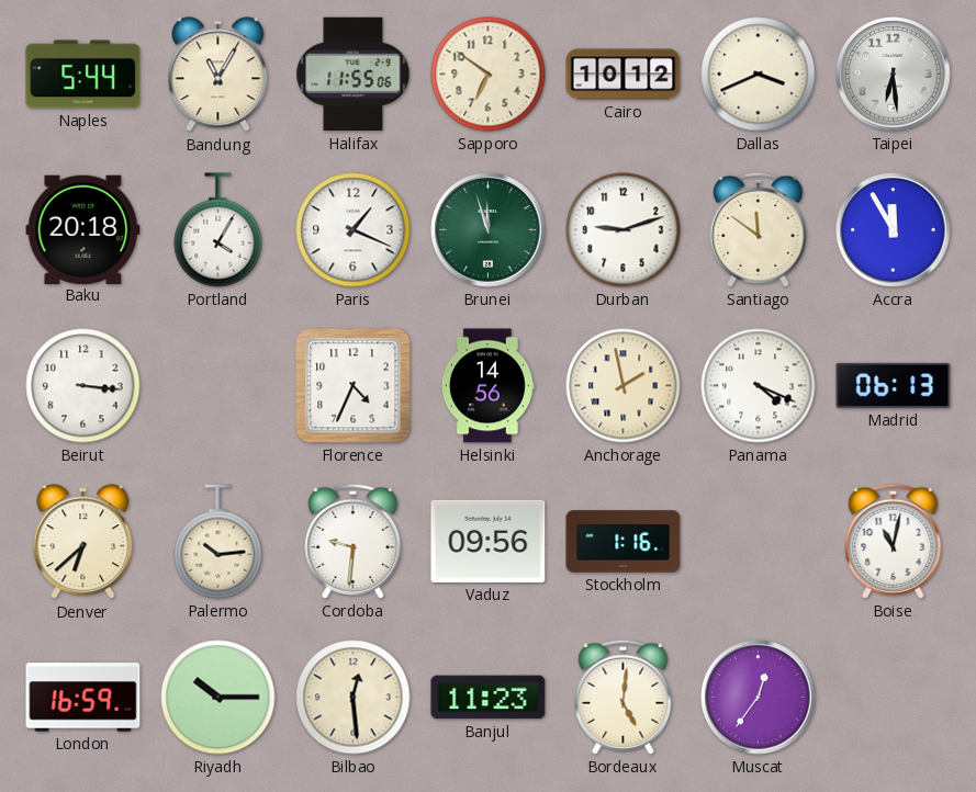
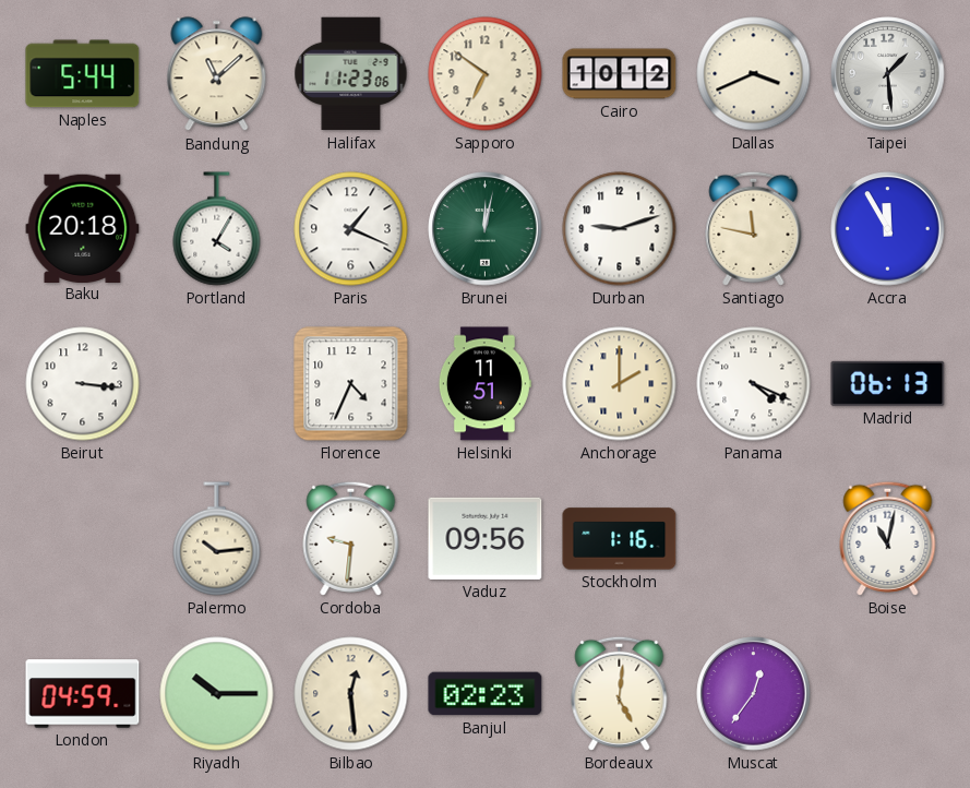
Bandung: 11:05 -> 11:08 (217, 74)
Halifax: 11:55 -> 11:23 (351, 74)
Taipei: 6:29 -> 1:29 (888, 74)
Brunei: 11:57 -> 12:02 (486, 229)
Santiago: 11:51 -> 11:47 (754, 228)
Helsinki: 14:56 -> 11:51 (484, 384)
Anchorage: 1:58 -> 2:00 (620, 384)
Denver: 6:38 -> none (83, 542)
London: 16:59 -> 04:59 (83, 694)
Banjul: 11:23 -> 02:23 (486, 694)
